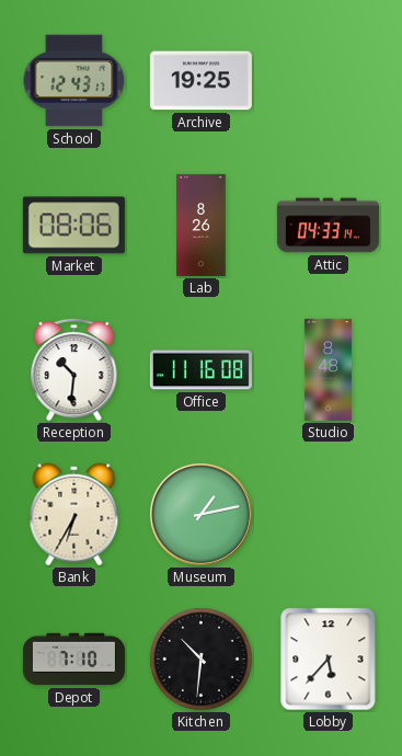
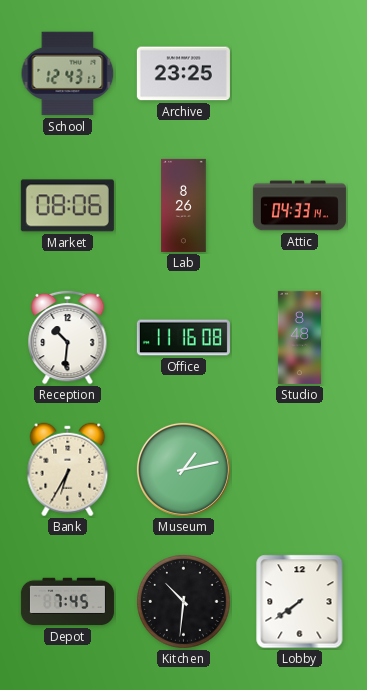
Archive: 19:25 -> 23:25 (183, 74)
Depot: 7:10 -> 7:45 (67, 602)
Lobby: 5:37 -> 7:39 (300, 602)
